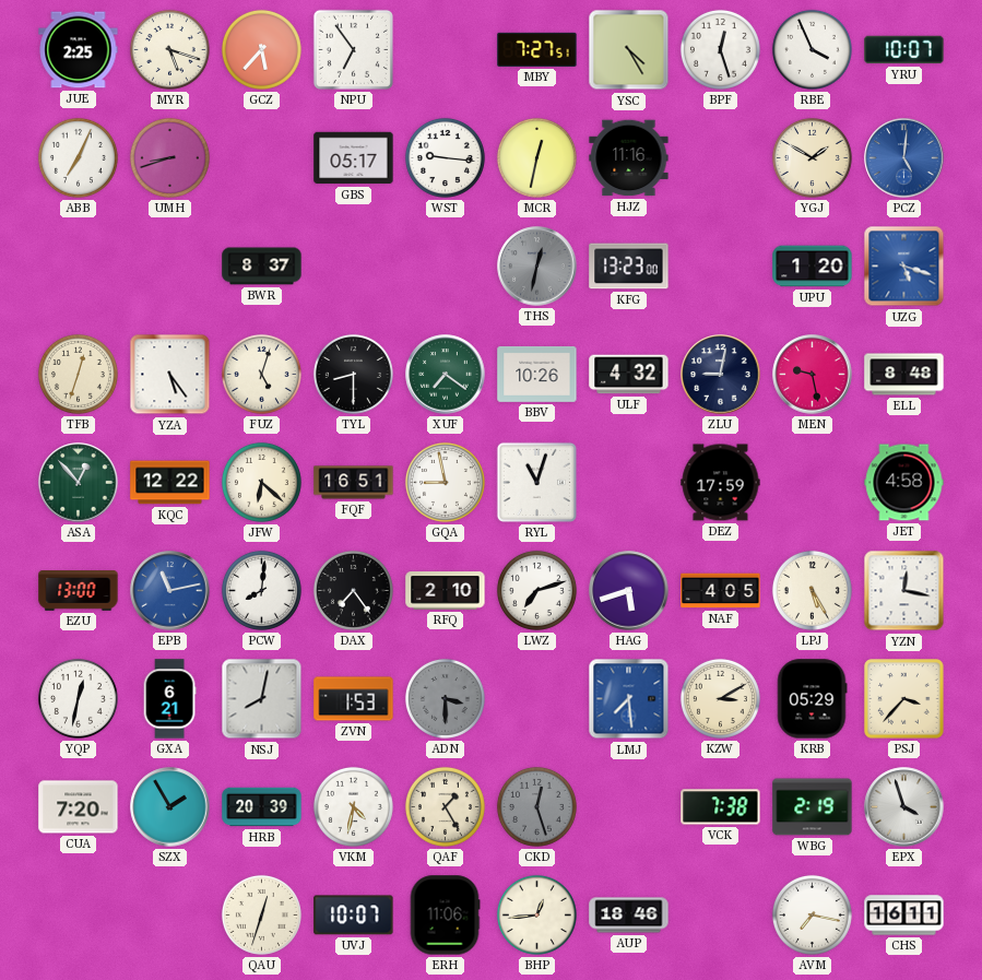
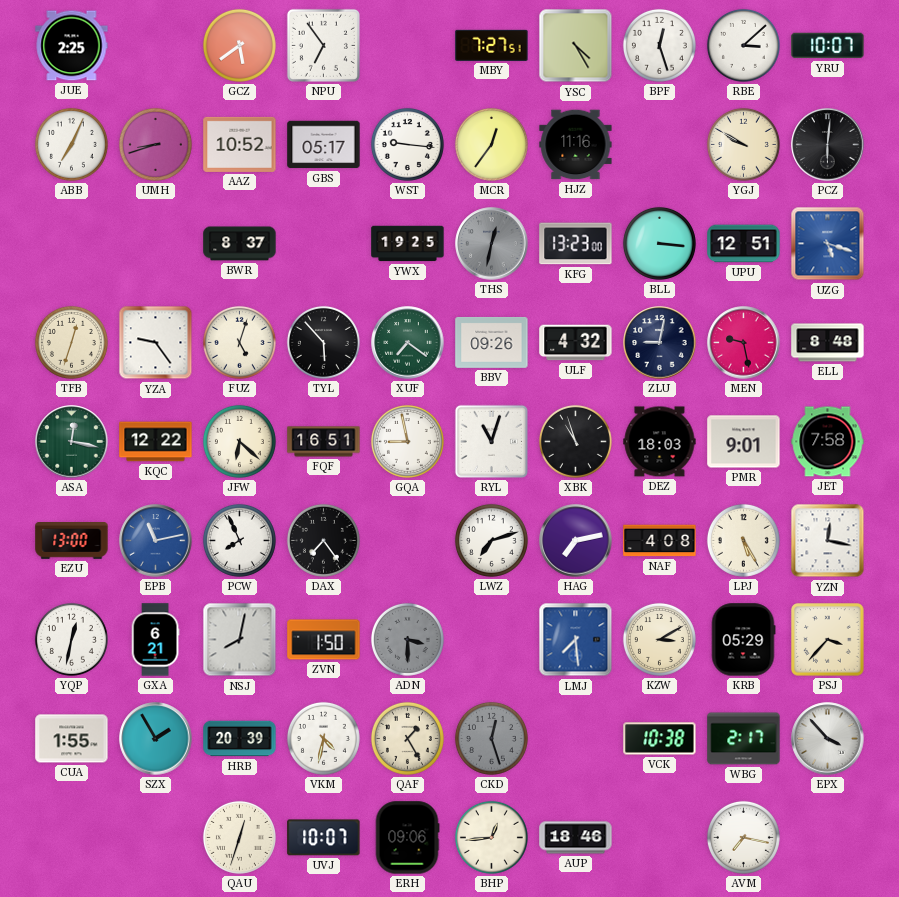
MYR: 5:18 -> none (169, 49)
GCZ: 5:37 -> 5:39 (239, 45)
RBE: 3:56 -> 3:08 (743, 45)
AAZ: none -> 10:52 (240, 144)
MCR: 12:32 -> 12:36 (491, 144)
YGJ: 1:50 -> 9:50 (743, 144)
PCZ: 5:01 -> 6:01 (828, 145)
PCZ dial: blue -> black (828, 145)
YWX: none -> 19:25 (408, 244)
BLL: none -> 3:16 (659, 243)
UPU: 1:20 -> 12:51 (744, 244)
YZA: 5:24 -> 9:24 (156, 343)
TYL: 8:30 -> 5:53 (323, 342)
BBV: 10:26 -> 09:26 (492, 343)
ASA: 12:53 -> 12:17 (72, 442)
XBK: none -> 10:57 (575, 441)
DEZ: 17:59 -> 18:03 (660, 442)
PMR: none -> 9:01 (744, 442)
JET: 4:58 -> 7:58 (828, 442)
PCW: 8:01 -> 7:56 (239, 540)
RFQ: 2:10 -> none (446, 591)
HAG: 5:42 -> 7:13 (576, 541)
NAF: 4:05 -> 4:08 (660, 541)
ZVN: 1:53 -> 1:50 (324, 640)
CUA: 7:20 -> 1:55 (72, 739)
VCK: 7:38 -> 10:38 (660, 739)
WBG: 2:19 -> 2:17 (744, 739)
EPX: 3:57 -> 3:53 (828, 739)
ERH: 11:06 -> 09:06 (407, 838)
CHS: 16:11 -> none (904, 916)
